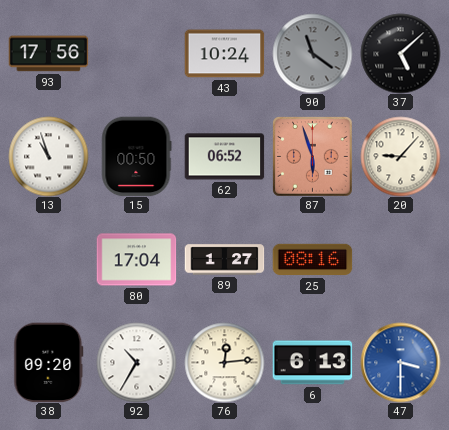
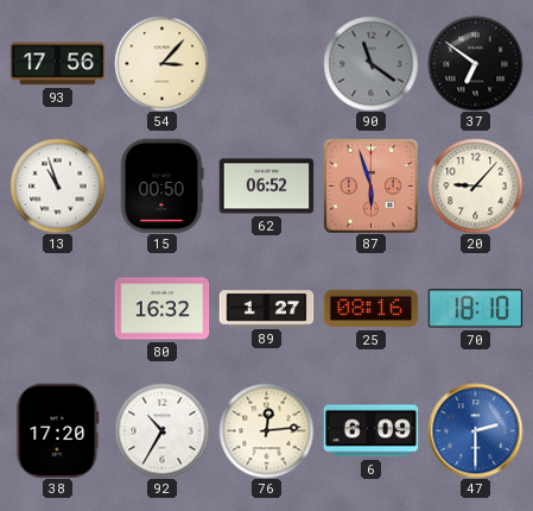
54: none -> 3:07 (161, 63)
43: 10:24 -> none (224, 54)
37: 5:08 -> 6:51 (475, 63)
80: 17:04 -> 16:32 (161, 309)
70: none -> 18:10 (475, 309)
38: 09:20 -> 17:20 (58, 430)
6: 6:13 -> 6:09 (370, 431)
47: 3:30 -> 2:30 (475, 430)
